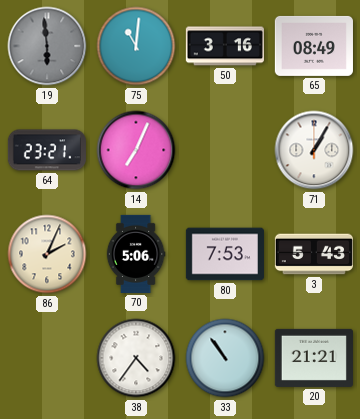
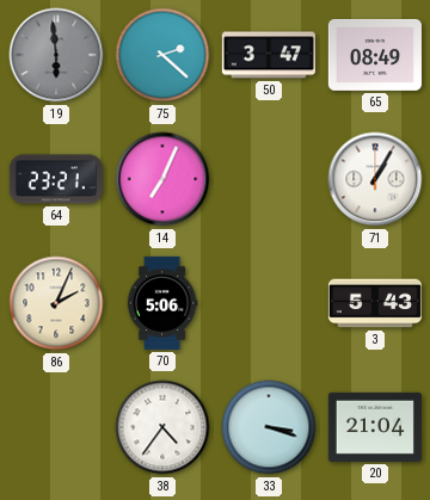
75: 11:01 -> 2:22 (162, 55)
50: 3:16 -> 3:47 (269, 55)
80: 7:53 -> none (225, 254)
33: 10:54 -> 3:18 (269, 427)
20: 21:21 -> 21:04 (375, 427)
